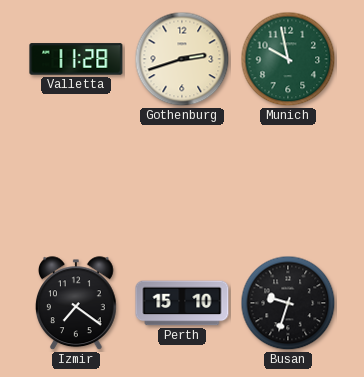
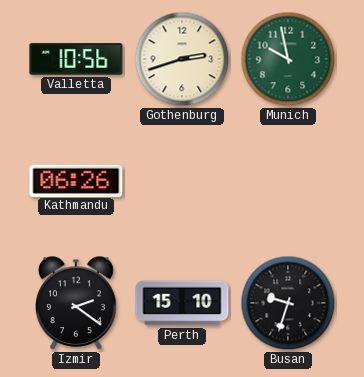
Valletta: 11:28 -> 10:56 (76, 59)
Kathmandu: none -> 06:26 (76, 180)
Izmir: 7:21 -> 2:21 (76, 304)
